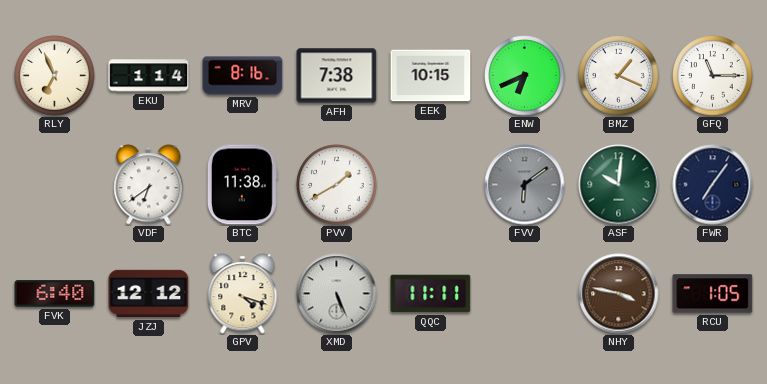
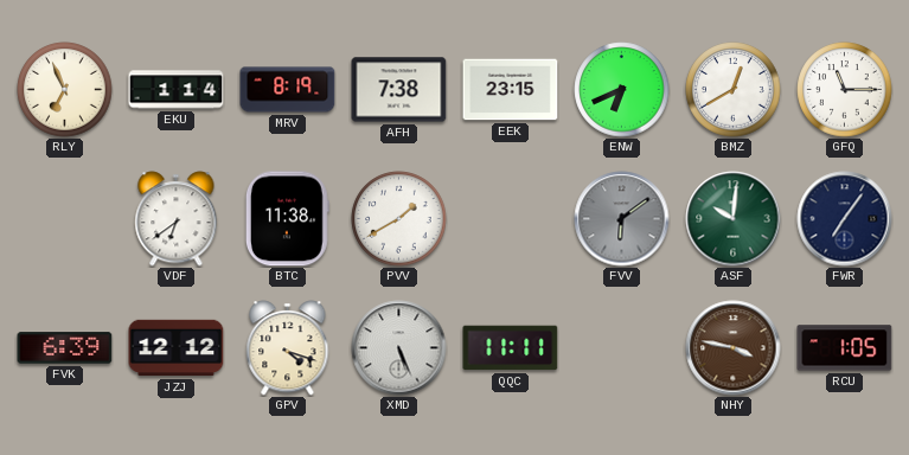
MRV: 8:16 -> 8:19 (288, 90)
EEK: 10:15 -> 23:15 (511, 90)
BMZ: 1:19 -> 12:40 (734, 90)
FVK: 6:40 -> 6:39 (65, 348)
